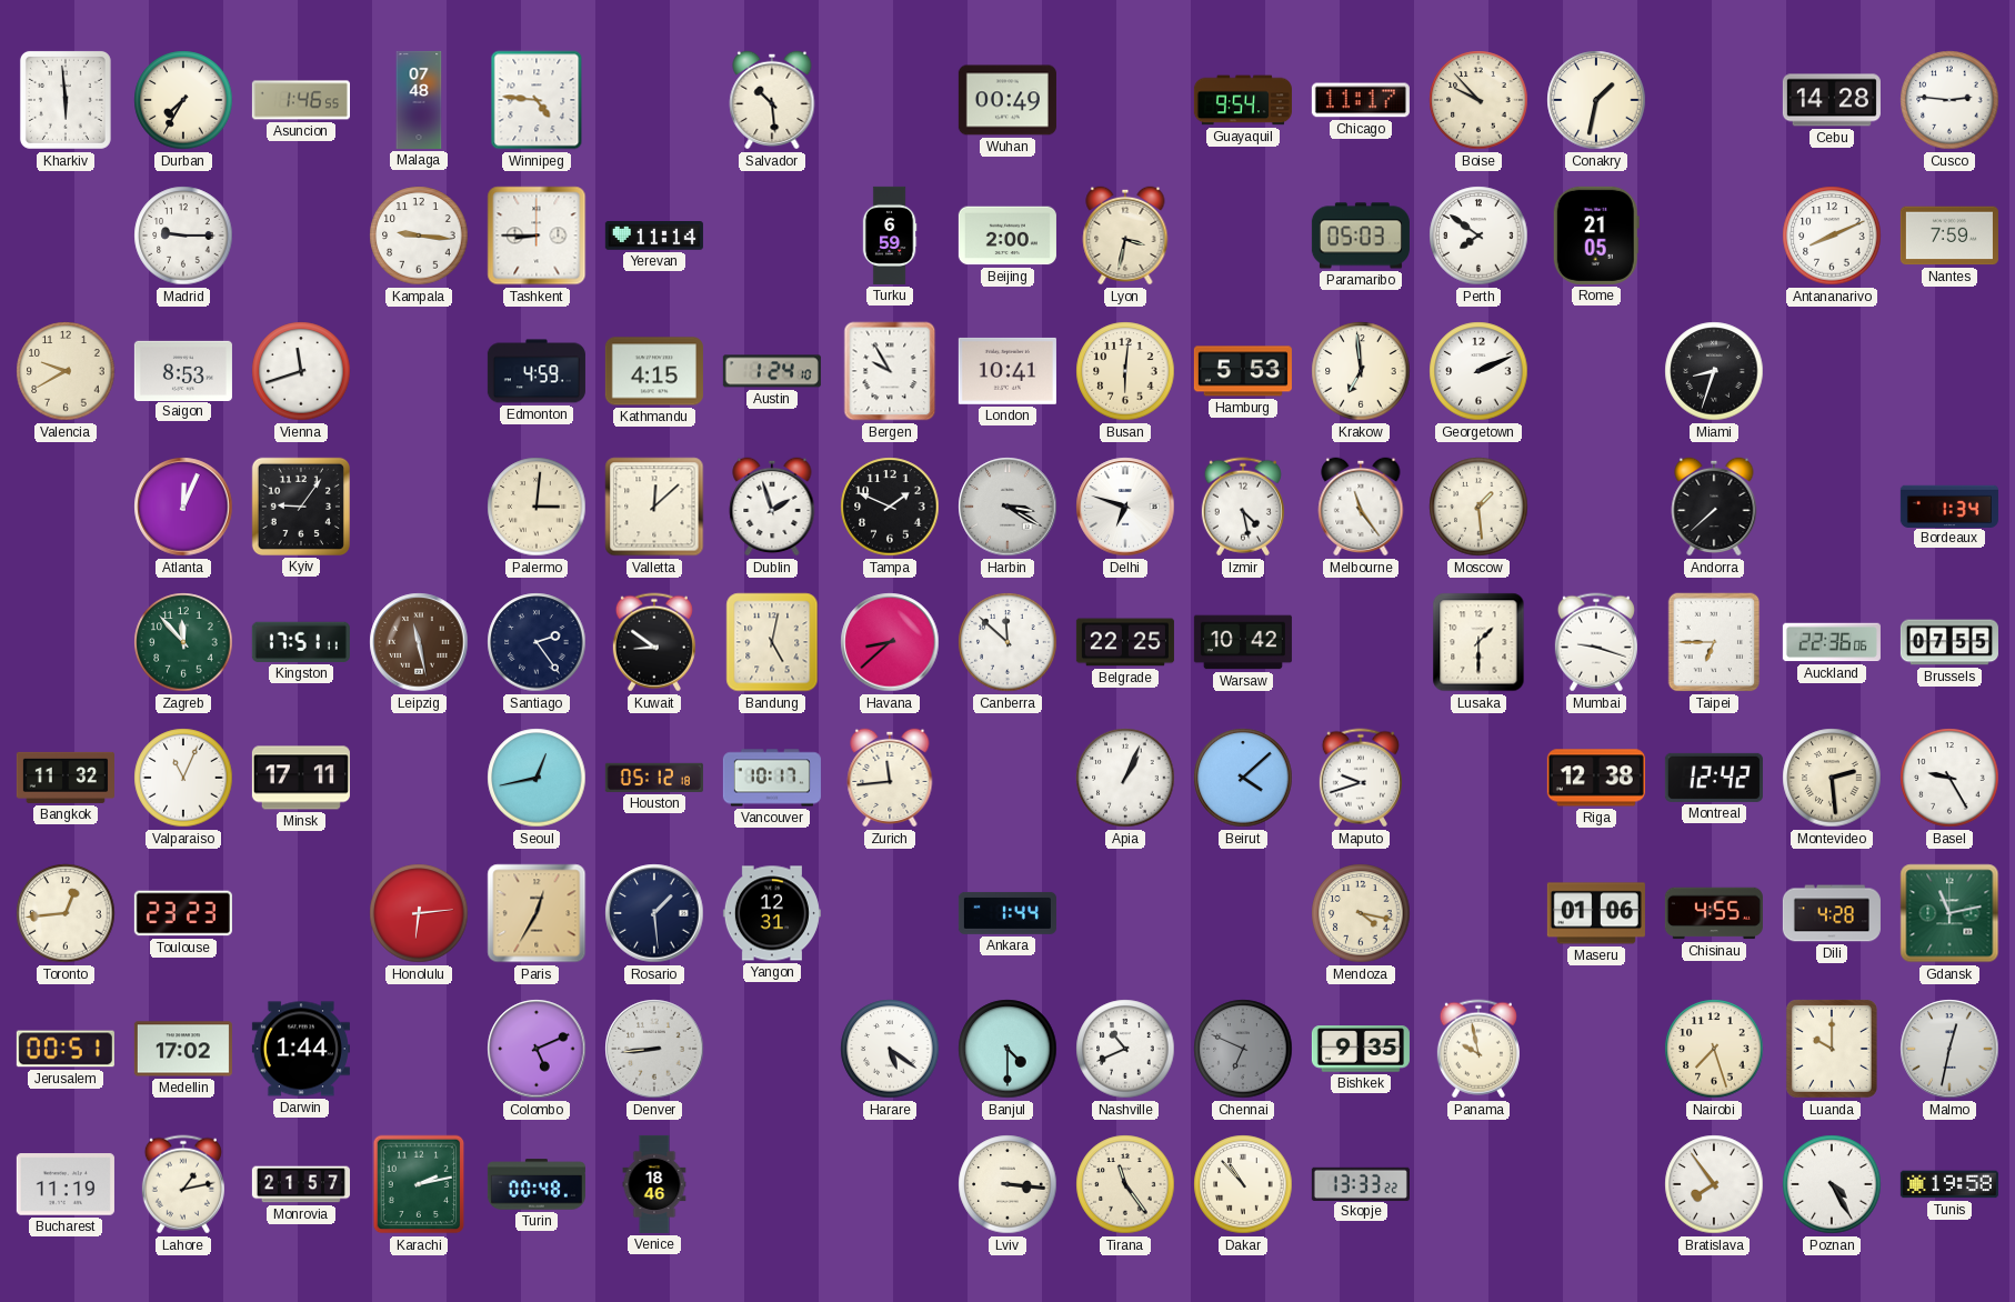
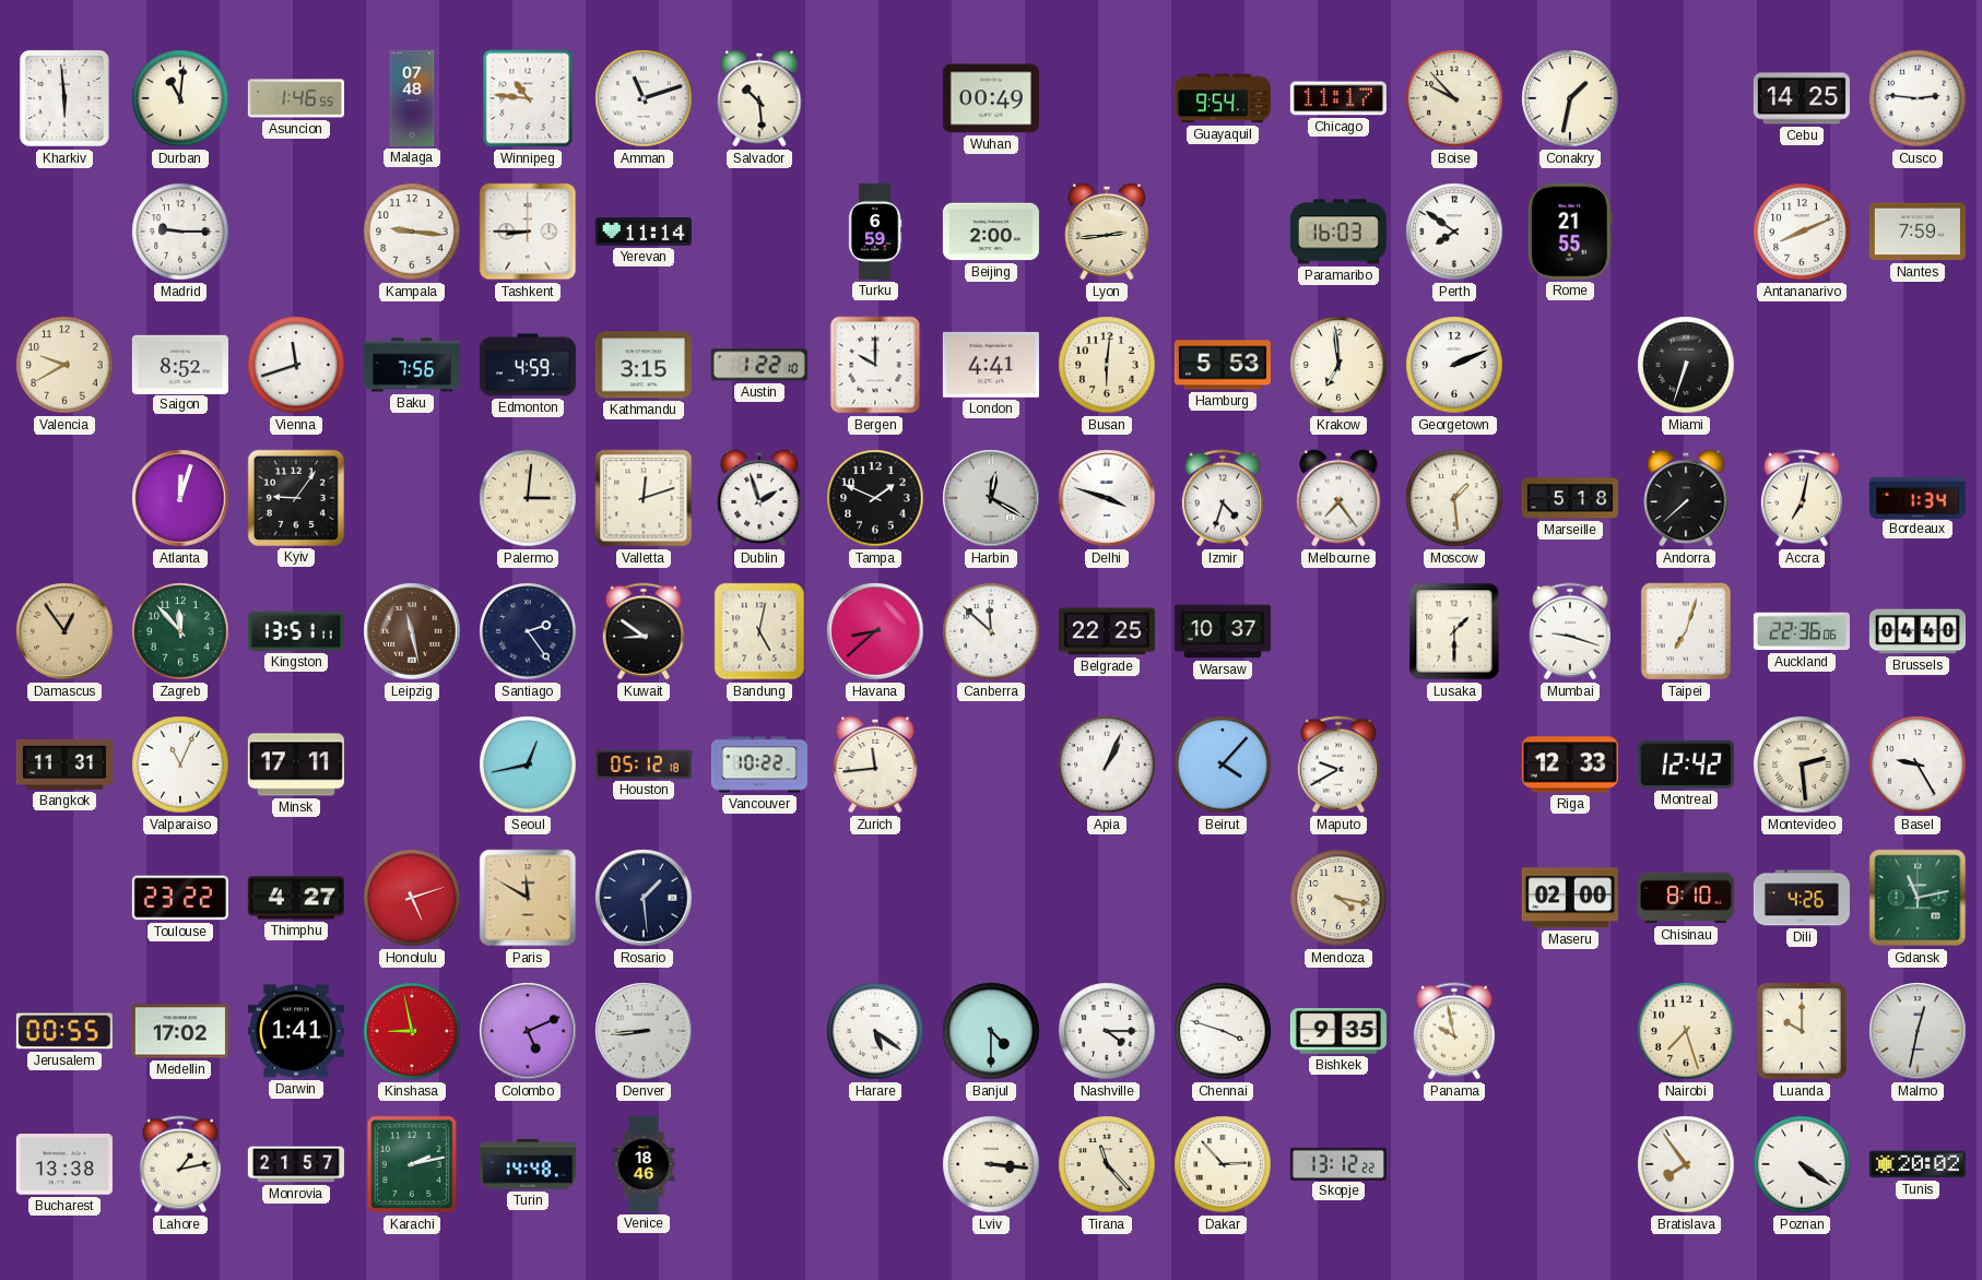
Durban: 7:35 -> 11:01 (180, 98)
Winnipeg: 4:46 -> 10:46 (528, 98)
Amman: none -> 11:12 (644, 98)
Cebu: 14:28 -> 14:25 (1802, 98)
Lyon: 3:32 -> 2:44 (1107, 232)
Paramaribo: 05:03 -> 16:03 (1338, 232)
Rome: 21:05 -> 21:55 (1570, 232)
Saigon: 8:53 -> 8:52 (180, 364)
Baku: none -> 7:56 (412, 365)
Kathmandu: 4:15 -> 3:15 (644, 365)
Austin: 1:24 -> 1:22 (759, 365)
Bergen: 9:55 -> 10:00 (875, 365)
London: 10:41 -> 4:41 (991, 365)
Miami: 8:33 -> 6:33 (1686, 365)
Atlanta: 12:04 -> 12:03 (180, 498)
Valletta: 12:08 -> 12:12 (644, 498)
Harbin: 3:20 -> 12:20 (991, 498)
Delhi: 6:48 -> 3:48 (1107, 498)
Izmir: 4:28 -> 4:33 (1223, 498)
Melbourne: 11:24 -> 7:24 (1338, 498)
Marseille: none -> 5:18 (1570, 498)
Accra: none -> 7:02 (1802, 498)
Damascus: none -> 12:54 (64, 631)
Kingston: 17:51 -> 13:51 (296, 631)
Warsaw: 10:42 -> 10:37 (1223, 631)
Taipei: 6:45 -> 7:03 (1686, 631)
Brussels: 07:55 -> 04:40 (1918, 631)
Bangkok: 11:32 -> 11:31 (64, 765)
Vancouver: 10:17 -> 10:22 (759, 765)
Beirut: 4:08 -> 4:07 (1223, 765)
Maputo: 9:42 -> 9:40 (1338, 765)
Riga: 12:38 -> 12:33 (1570, 765)
Toronto: 12:44 -> none (66, 913)
Toulouse: 23:23 -> 23:22 (180, 898)
Thimphu: none -> 4:27 (296, 898)
Honolulu: 6:14 -> 5:12 (412, 898)
Paris: 12:35 -> 11:50 (528, 898)
Yangon: 12:31 -> none (772, 913)
Ankara: 1:44 -> none (1008, 913)
Maseru: 01:06 -> 02:00 (1570, 898)
Chisinau: 4:55 -> 8:10 (1686, 898)
Dili: 4:28 -> 4:26 (1802, 898)
Jerusalem: 00:51 -> 00:55 (64, 1031)
Darwin: 1:44 -> 1:41 (296, 1031)
Kinshasa: none -> 8:58 (412, 1031)
Nashville: 10:41 -> 4:15 (1107, 1031)
Chennai: 6:49 -> 3:48 (1223, 1031)
Chennai dial: grey -> white (1223, 1031)
Bucharest: 11:19 -> 13:38 (64, 1164)
Turin: 00:48 -> 14:48 (528, 1164)
Tirana: 11:24 -> 11:23 (1107, 1164)
Dakar: 10:53 -> 2:53 (1223, 1164)
Skopje: 13:33 -> 13:12 (1338, 1163)
Poznan: 4:25 -> 4:21 (1802, 1164)
Tunis: 19:58 -> 20:02 (1918, 1164)
